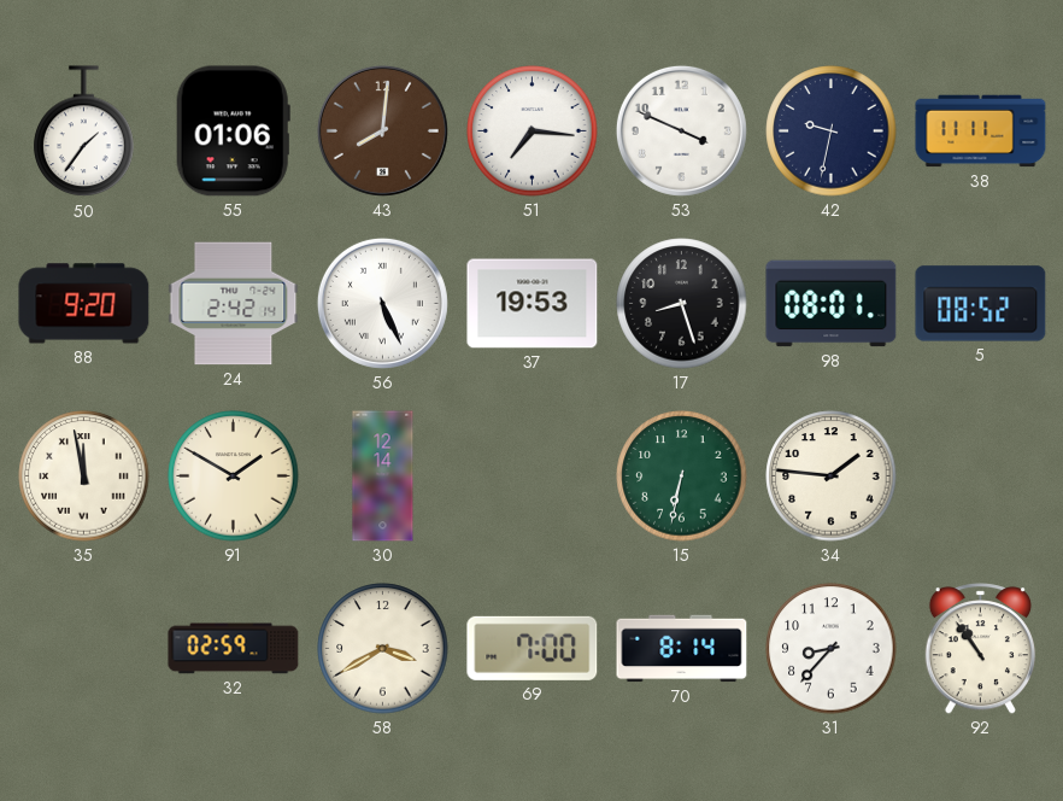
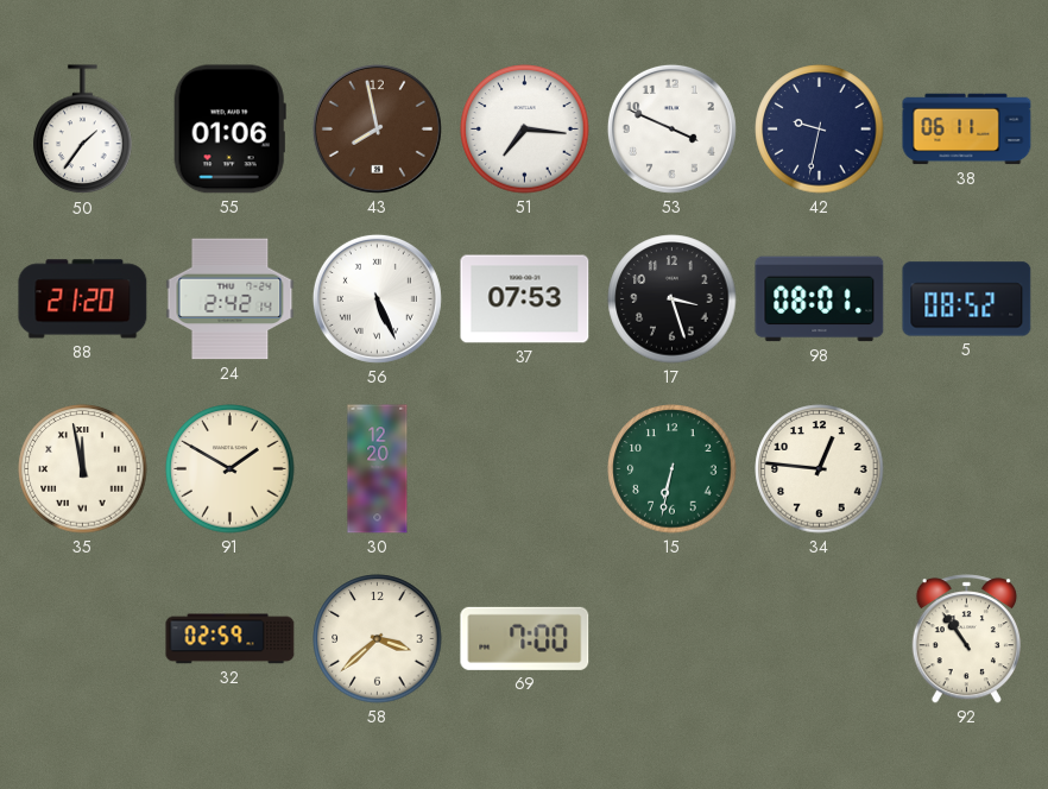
43: 8:01 -> 7:58 (377, 128)
38: 11:11 -> 06:11 (967, 130)
88: 9:20 -> 21:20 (83, 299)
37: 19:53 -> 07:53 (525, 299)
17: 8:27 -> 3:27 (673, 299)
30: 12:14 -> 12:20 (378, 469)
34: 1:46 -> 12:46 (820, 469)
58: 3:40 -> 3:38 (378, 639)
70: 8:14 -> none (682, 649)
31: 8:37 -> none (832, 649)
